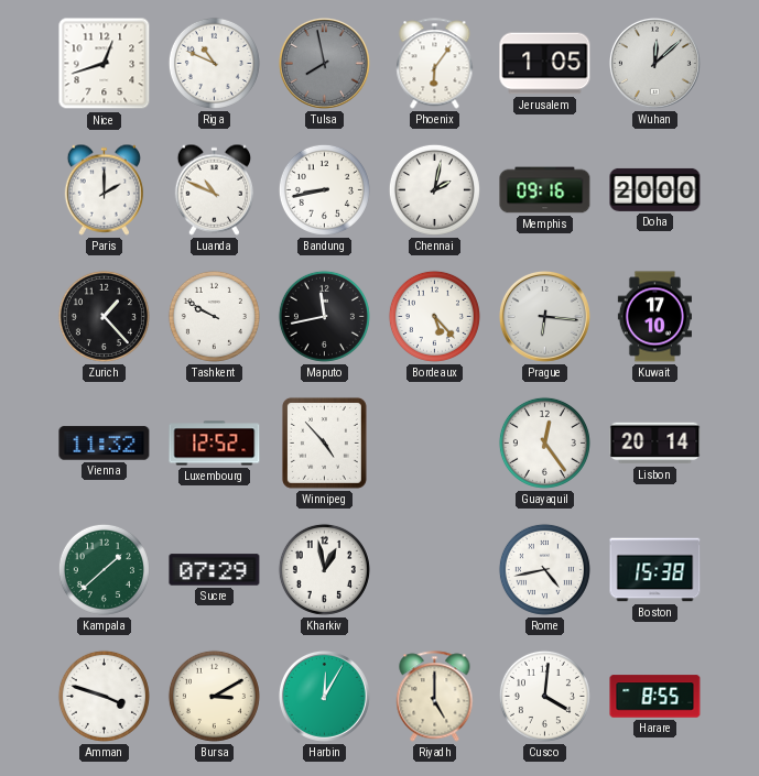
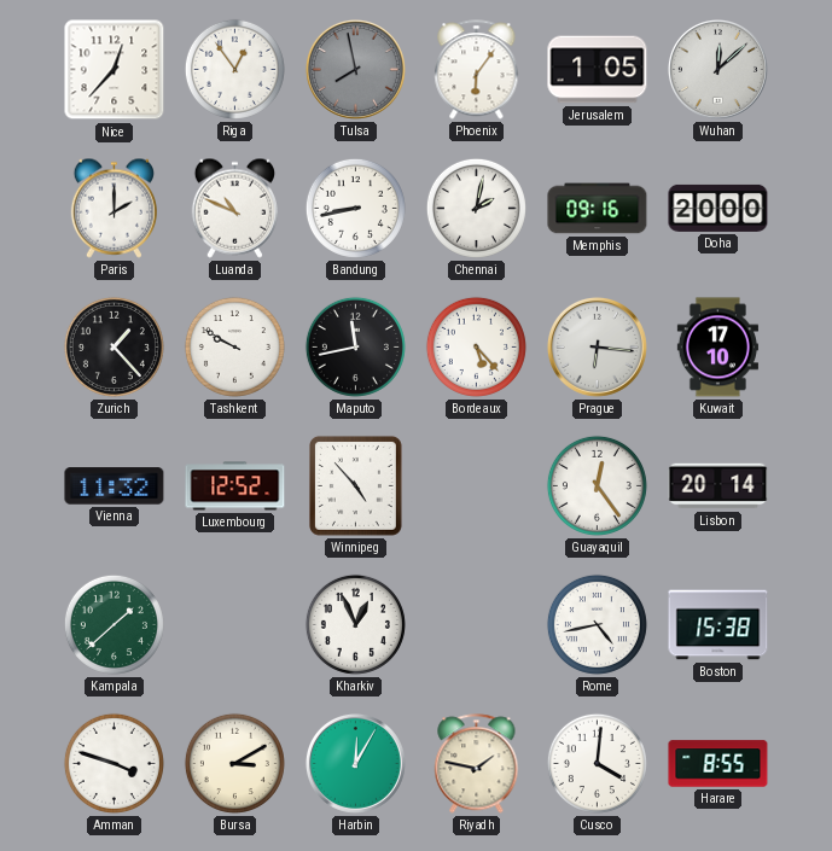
Nice: 12:42 -> 12:37 (115, 70)
Riga: 10:49 -> 12:54 (234, 69)
Sucre: 07:29 -> none (215, 570)
Kharkiv: 12:58 -> 12:56 (355, 624)
Riyadh: 5:00 -> 1:47 (477, 764)
